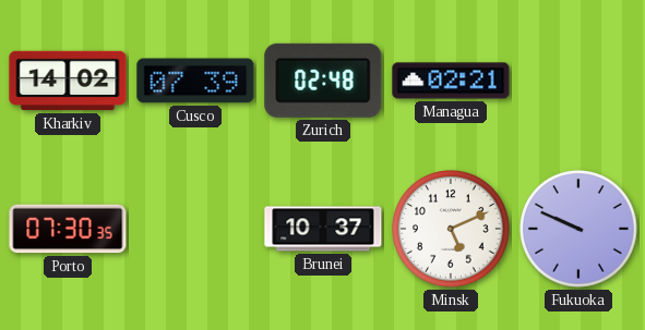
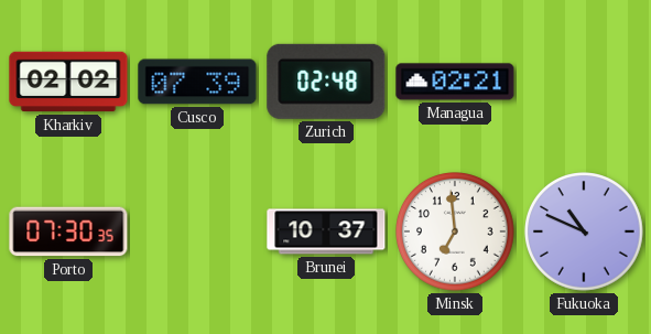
Kharkiv: 14:02 -> 02:02 (68, 82)
Minsk: 5:11 -> 6:59 (456, 233)
Fukuoka: 9:49 -> 10:49 (585, 233)
